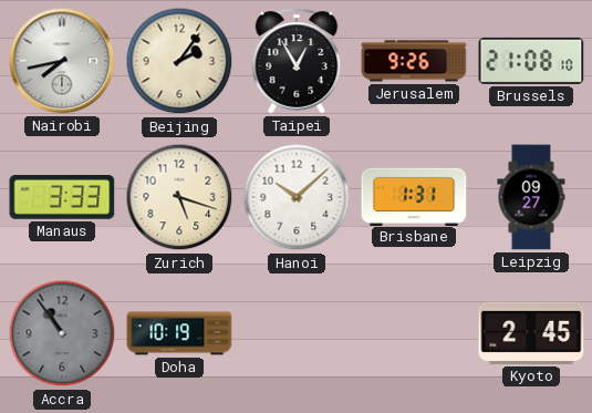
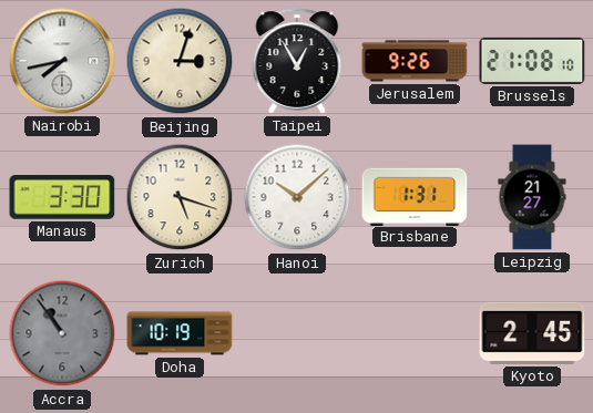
Beijing: 2:06 -> 3:03 (180, 61)
Manaus: 3:33 -> 3:30 (62, 198)
Leipzig: 09:27 -> 21:27 (532, 197)
